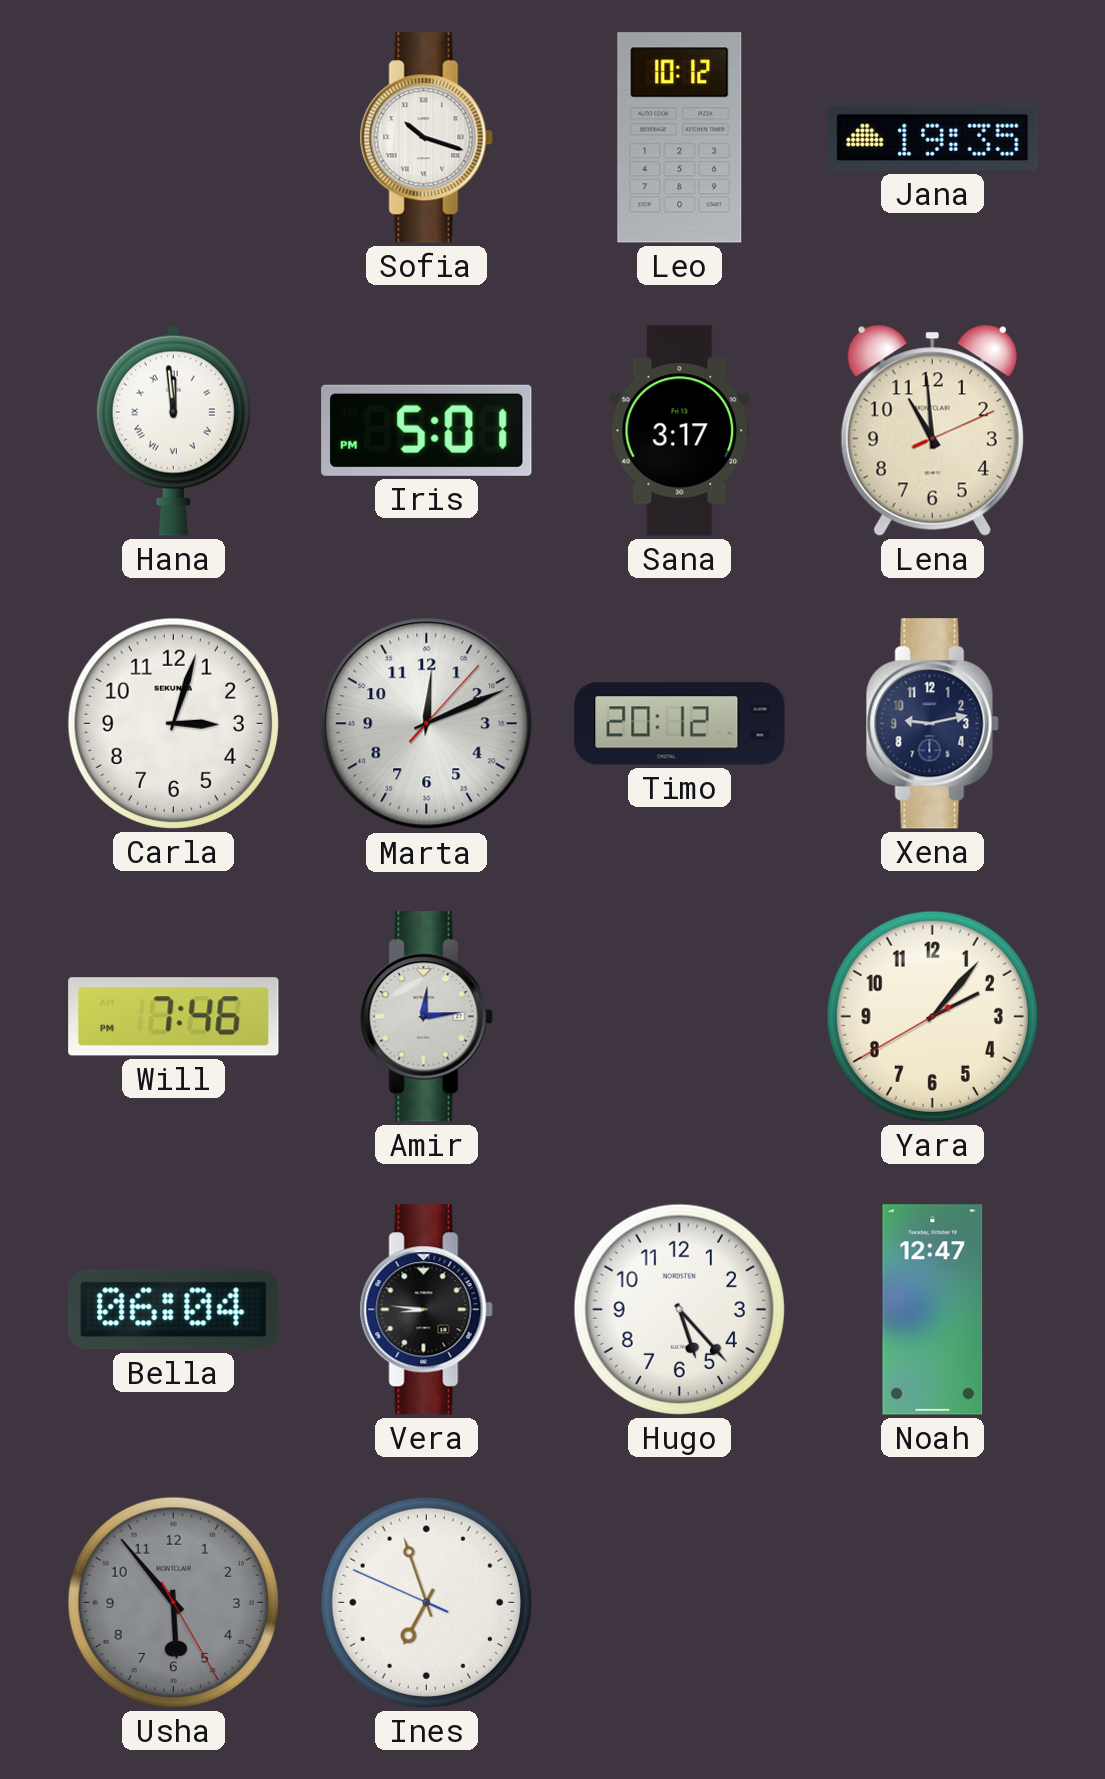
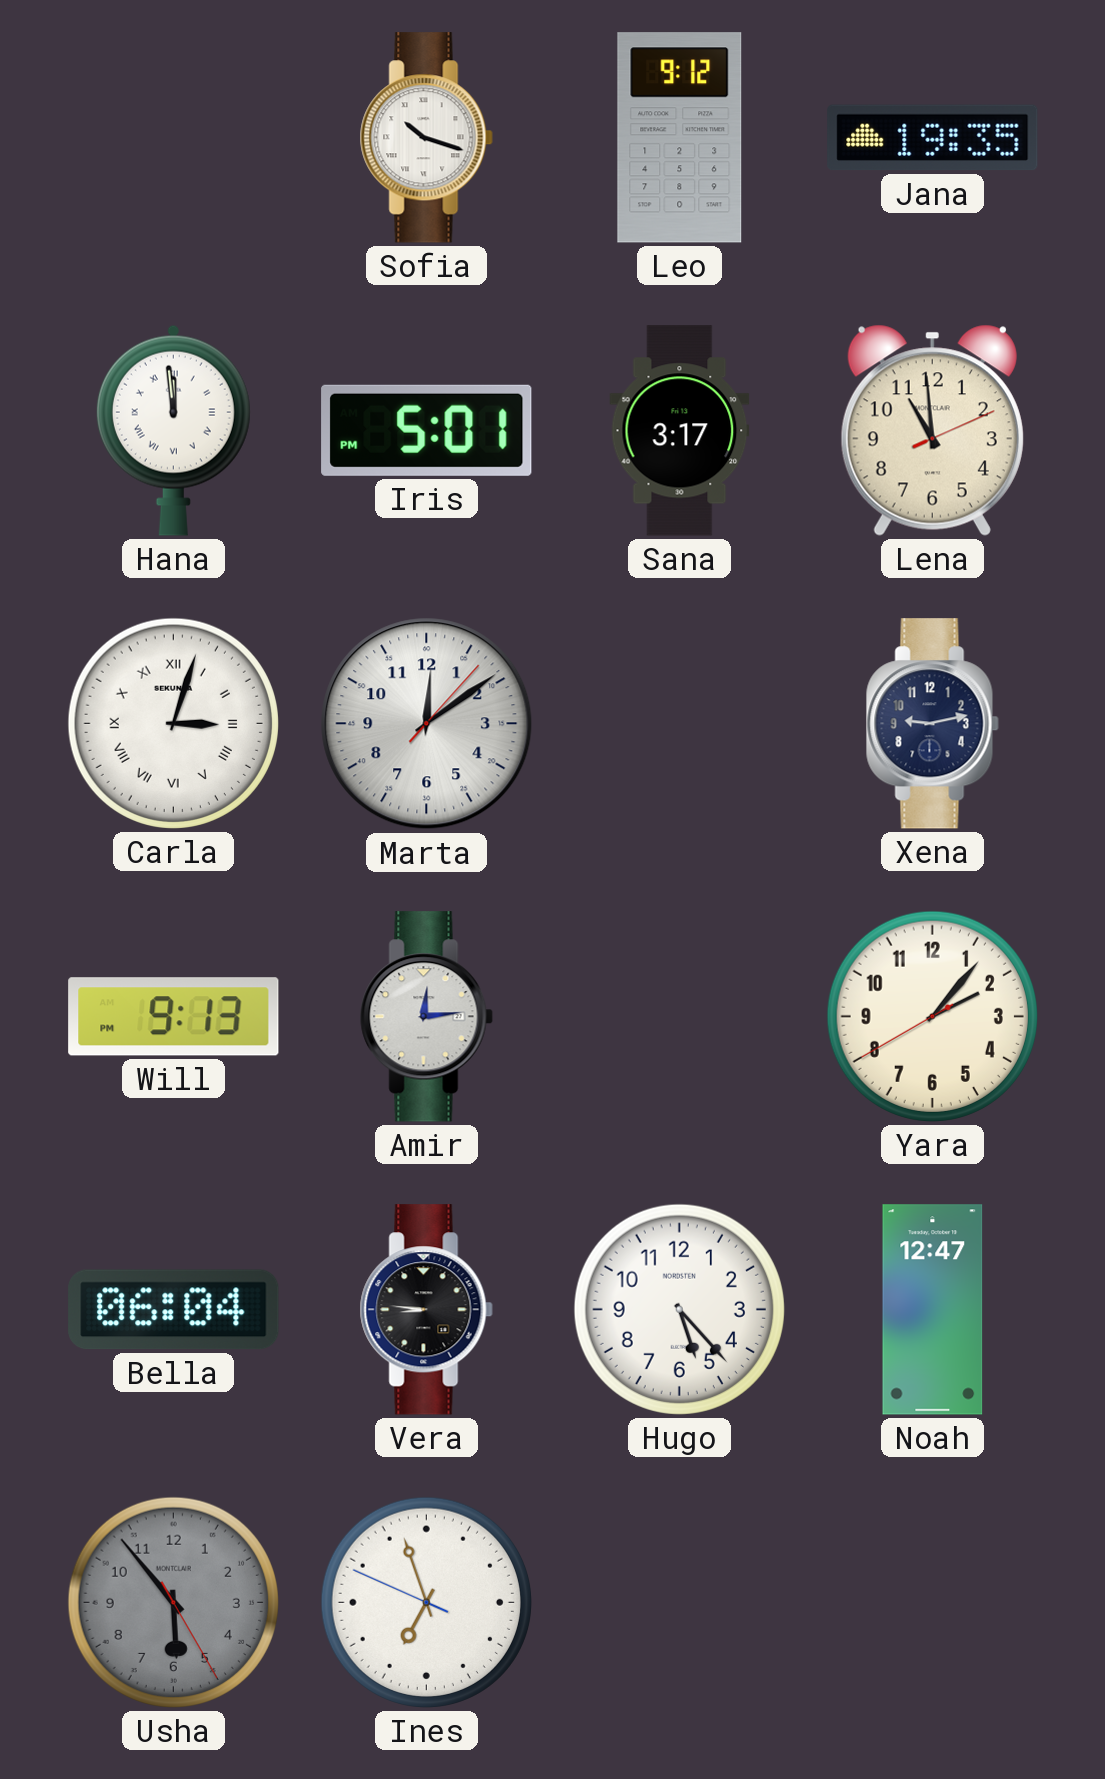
Leo: 10:12 -> 9:12 (680, 138)
Carla numerals: Arabic -> Roman (173, 723)
Marta: 12:11 -> 12:09 (427, 724)
Timo: 20:12 -> none (680, 724)
Will: 7:46 -> 9:13 (174, 1017)
